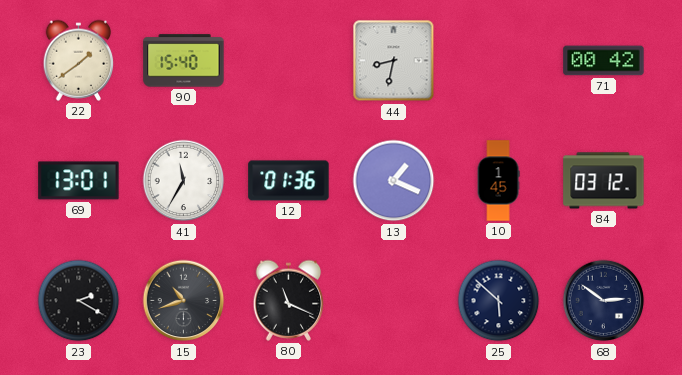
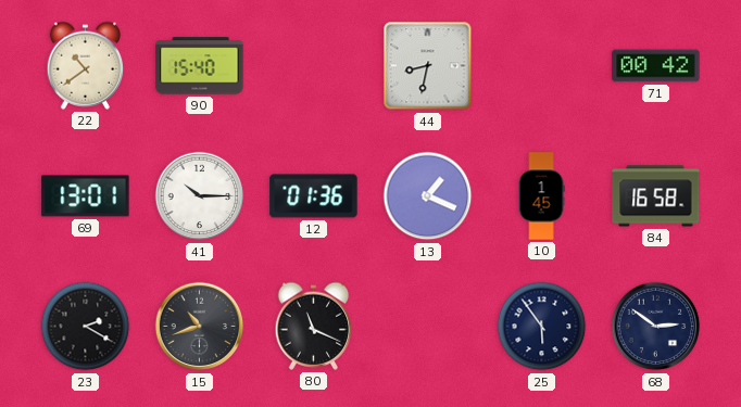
22: 1:39 -> 10:39 (86, 65)
41: 11:35 -> 10:15 (200, 196)
84: 03:12 -> 16:58 (656, 196)
25: 5:52 -> 5:54 (542, 327)
